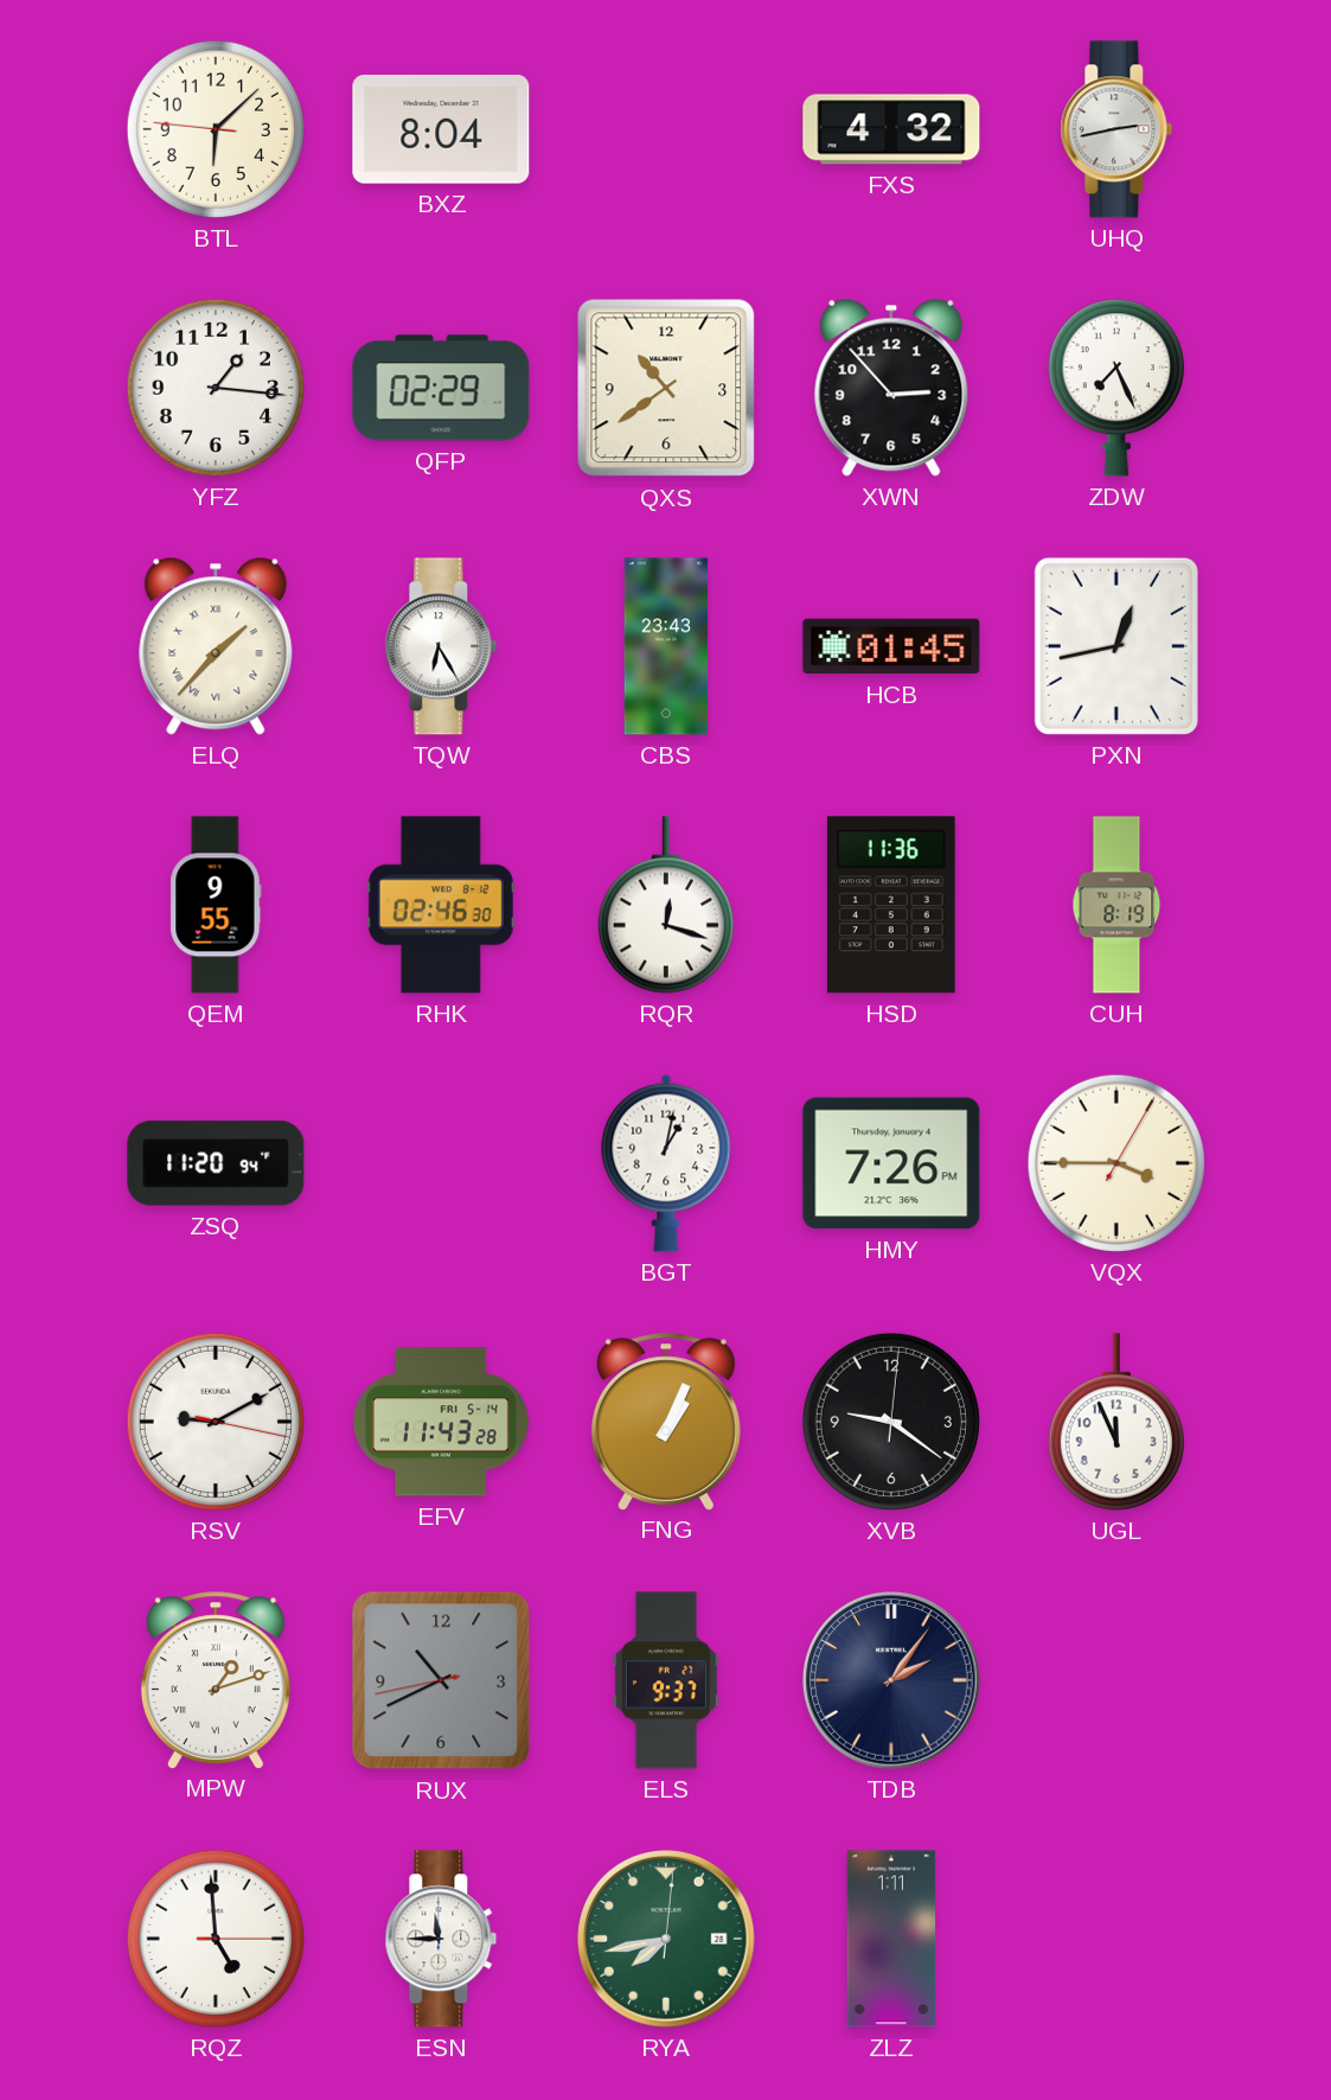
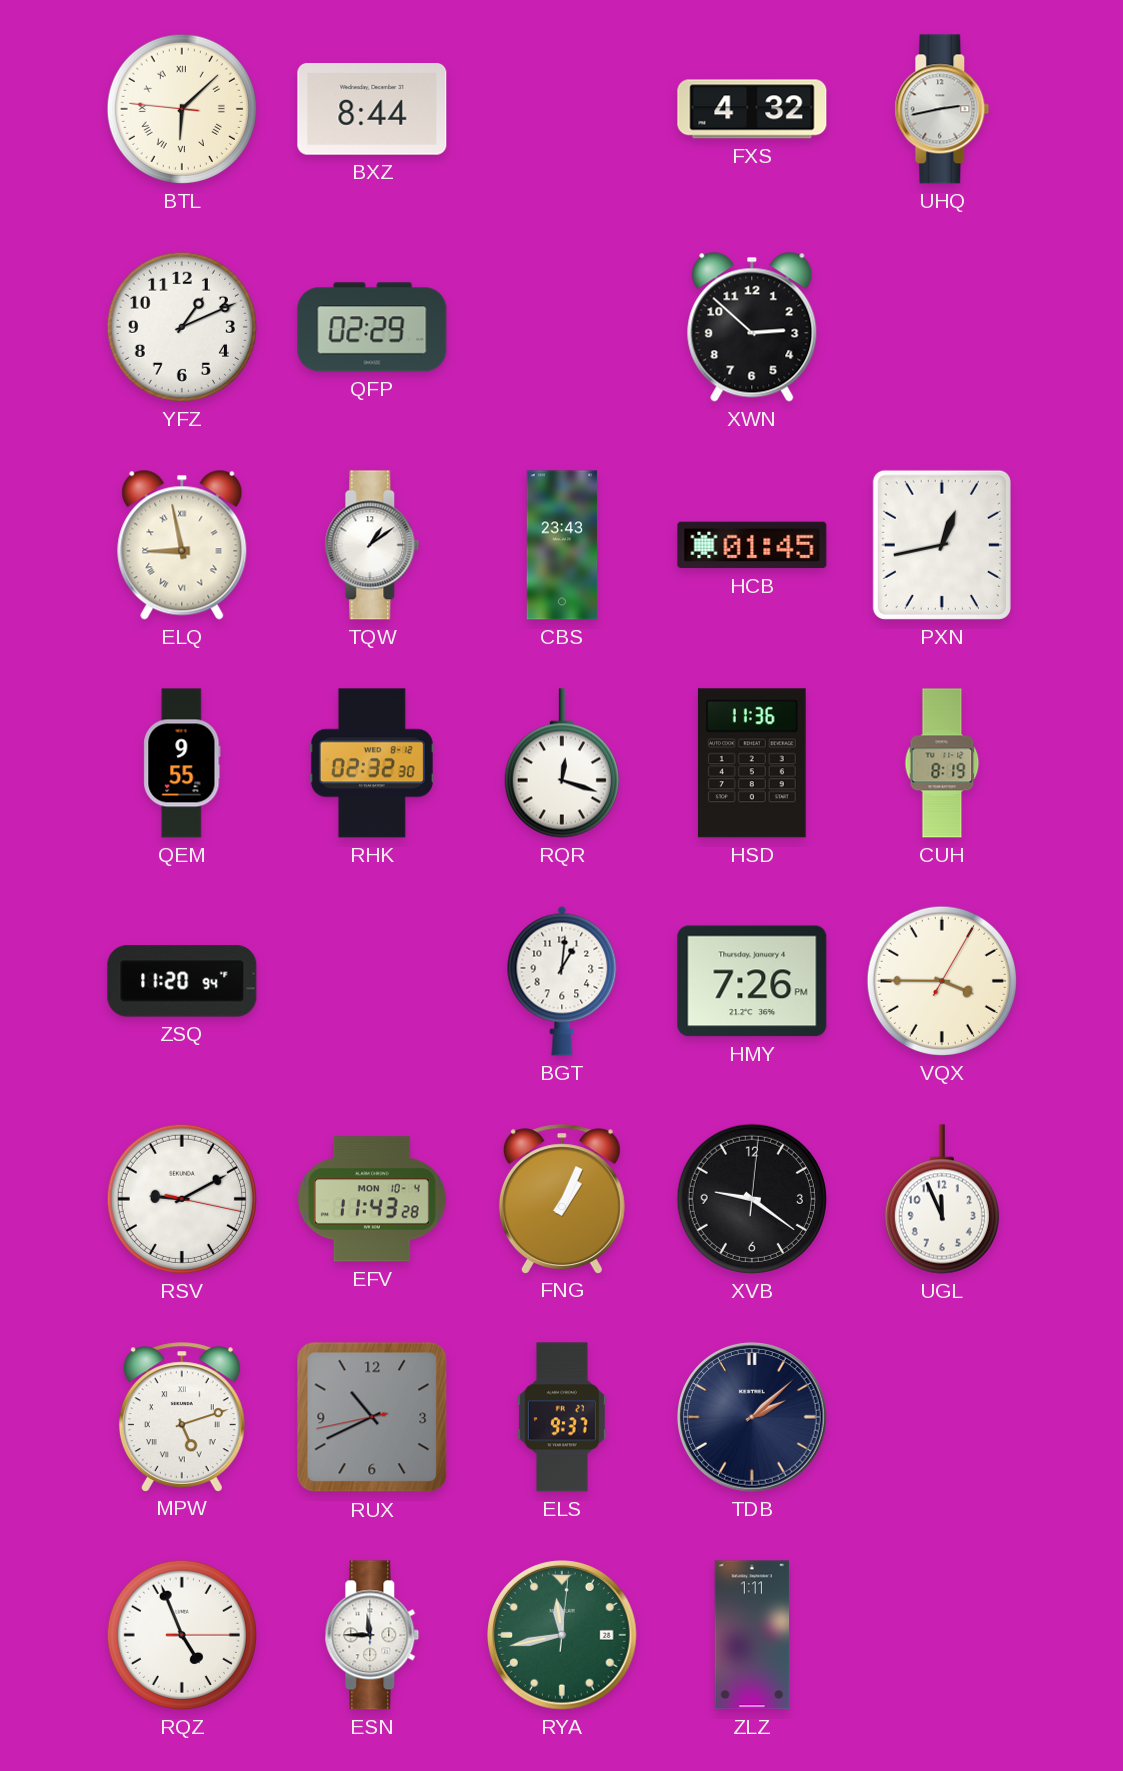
BTL numerals: Arabic -> Roman (182, 109)
BXZ: 8:04 -> 8:44 (372, 110)
YFZ: 1:16 -> 1:11 (182, 327)
QXS: 10:39 -> none (666, 388)
XWN: 2:53 -> 2:52 (752, 327)
ZDW: 7:26 -> none (1116, 388)
ELQ: 1:37 -> 8:58 (182, 545)
TQW: 6:25 -> 1:09 (372, 545)
RHK: 02:46 -> 02:32 (372, 763)
BGT: 1:02 -> 1:01 (562, 981)
EFV date: FRI 5-14 -> MON 10-4 (372, 1199)
MPW: 1:12 -> 5:12 (182, 1417)
TDB: 2:06 -> 2:08 (752, 1417)
RQZ: 4:59 -> 4:56 (182, 1635)
RYA: 7:43 -> 11:43 (562, 1635)
